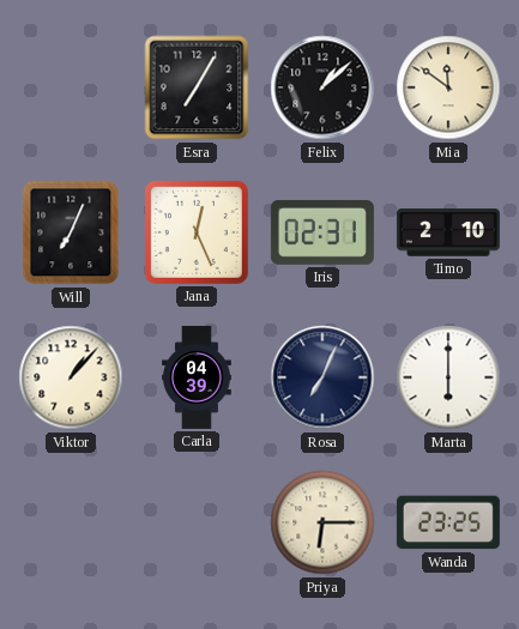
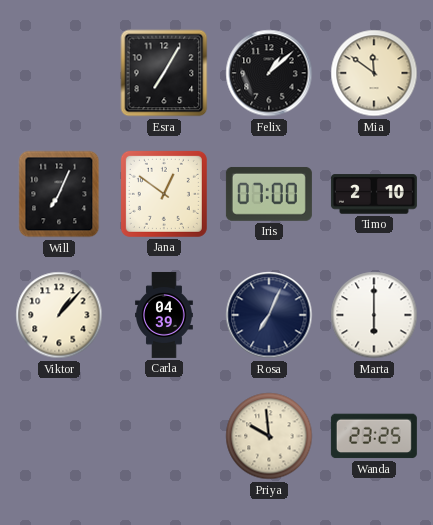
Jana: 12:26 -> 12:51 (164, 194)
Iris: 02:31 -> 07:00 (269, 194)
Priya: 6:15 -> 9:59 (269, 436)
